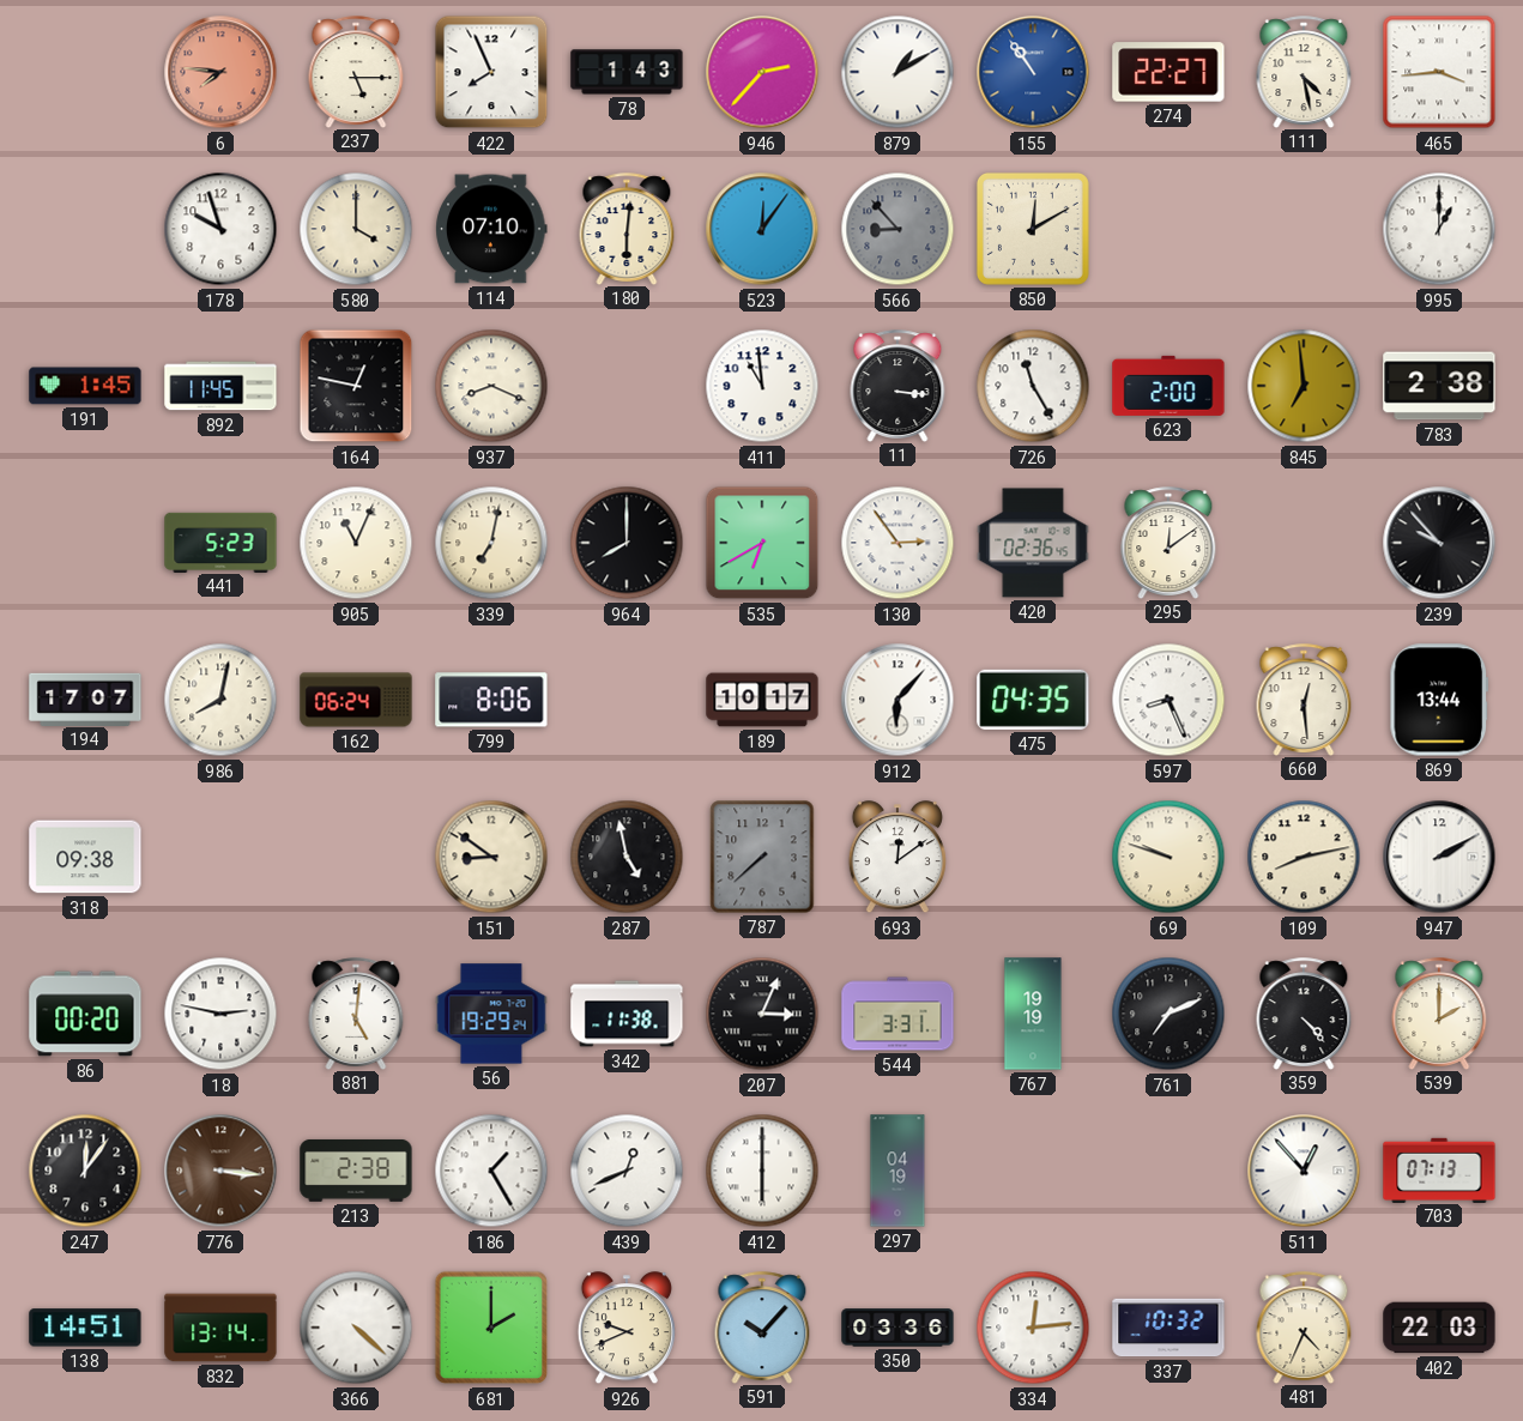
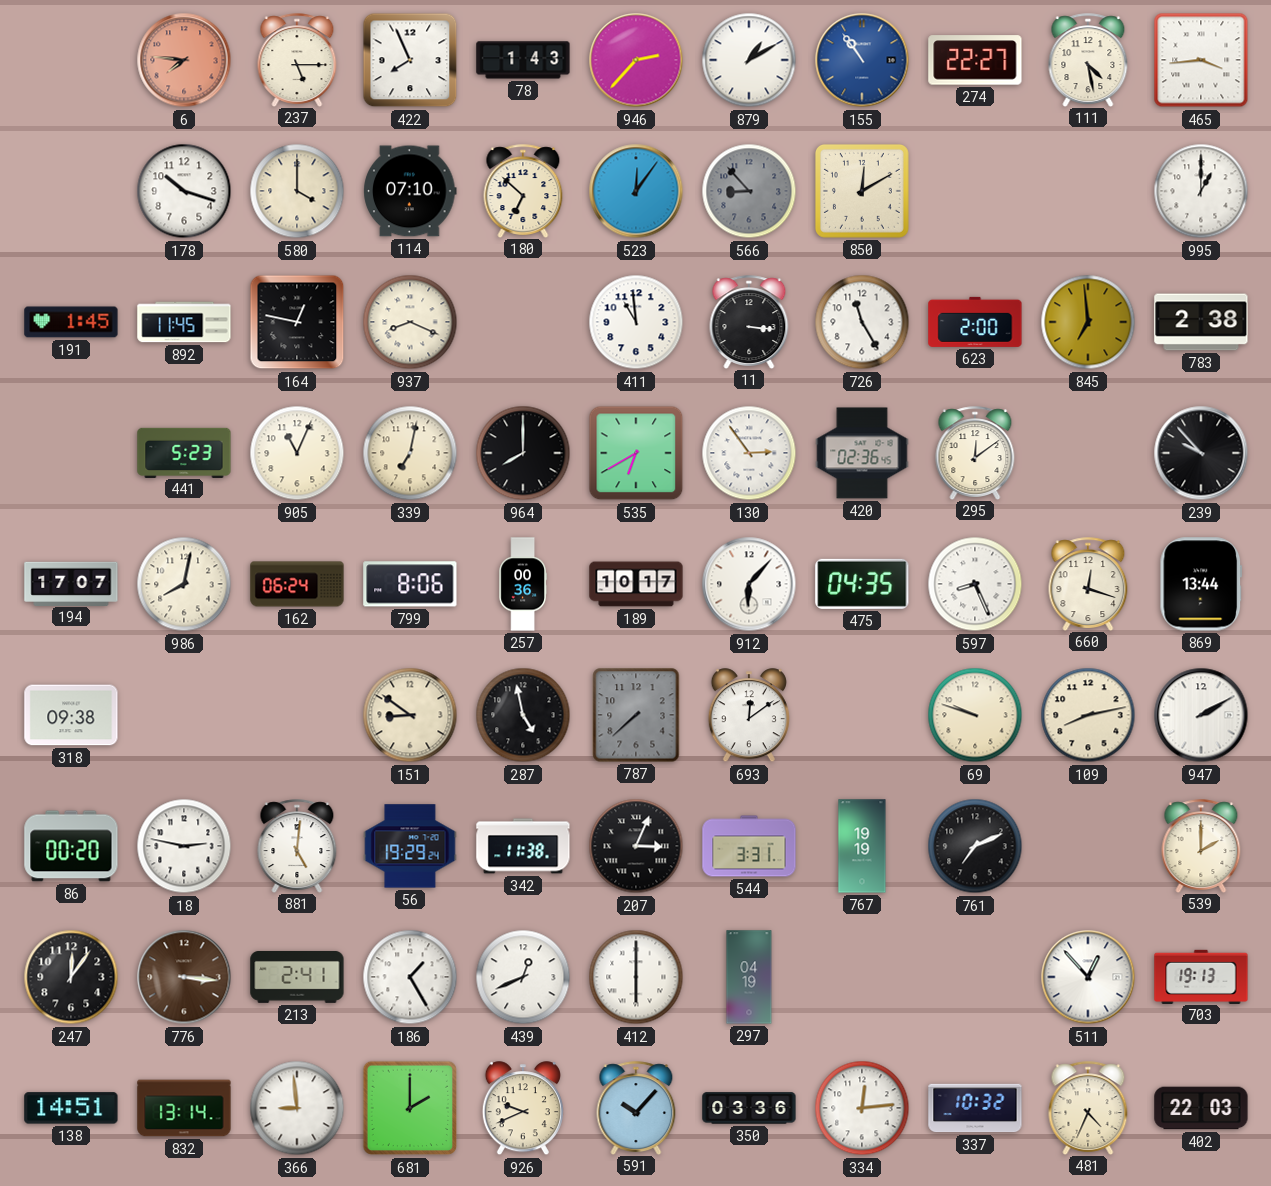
178: 9:57 -> 10:18 (184, 191)
180: 6:01 -> 6:52 (523, 191)
257: none -> 00:36 (523, 584)
660: 12:29 -> 12:18 (1088, 584)
359: 4:23 -> none (1304, 1014)
213: 2:38 -> 2:41 (297, 977)
703: 07:13 -> 19:13 (1201, 976)
366: 4:22 -> 8:59 (297, 1108)
